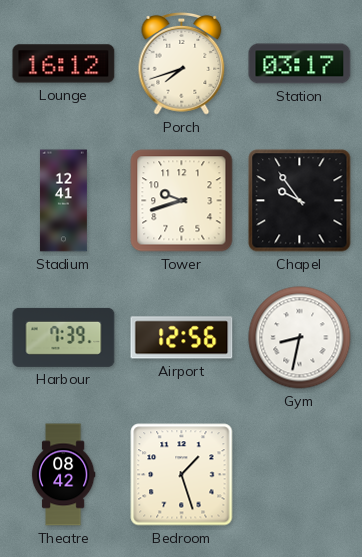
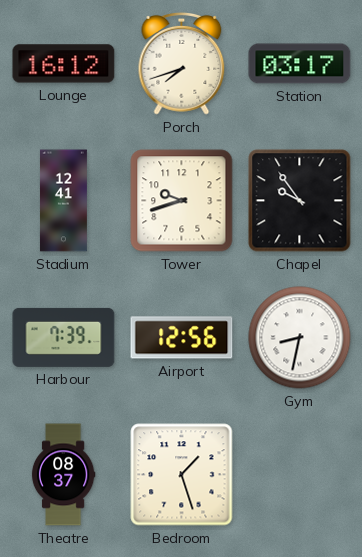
Theatre: 08:42 -> 08:37 (63, 475)
